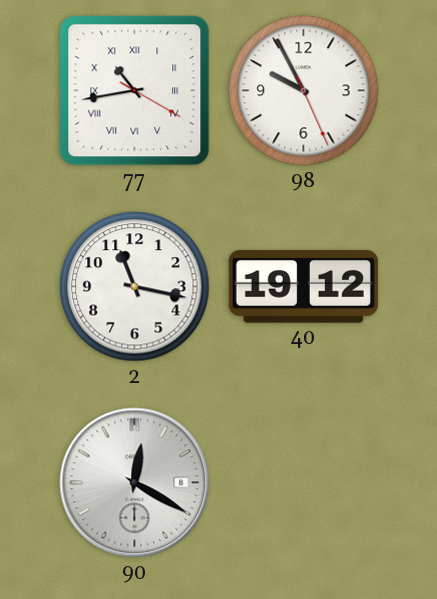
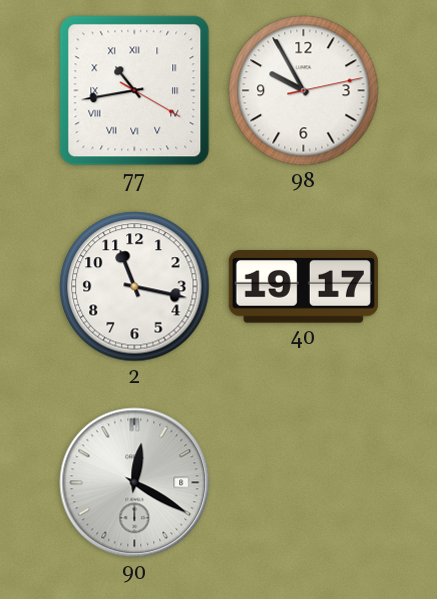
98: 9:55:26 -> 9:55:13 (304, 91)
40: 19:12 -> 19:17 (303, 287)
